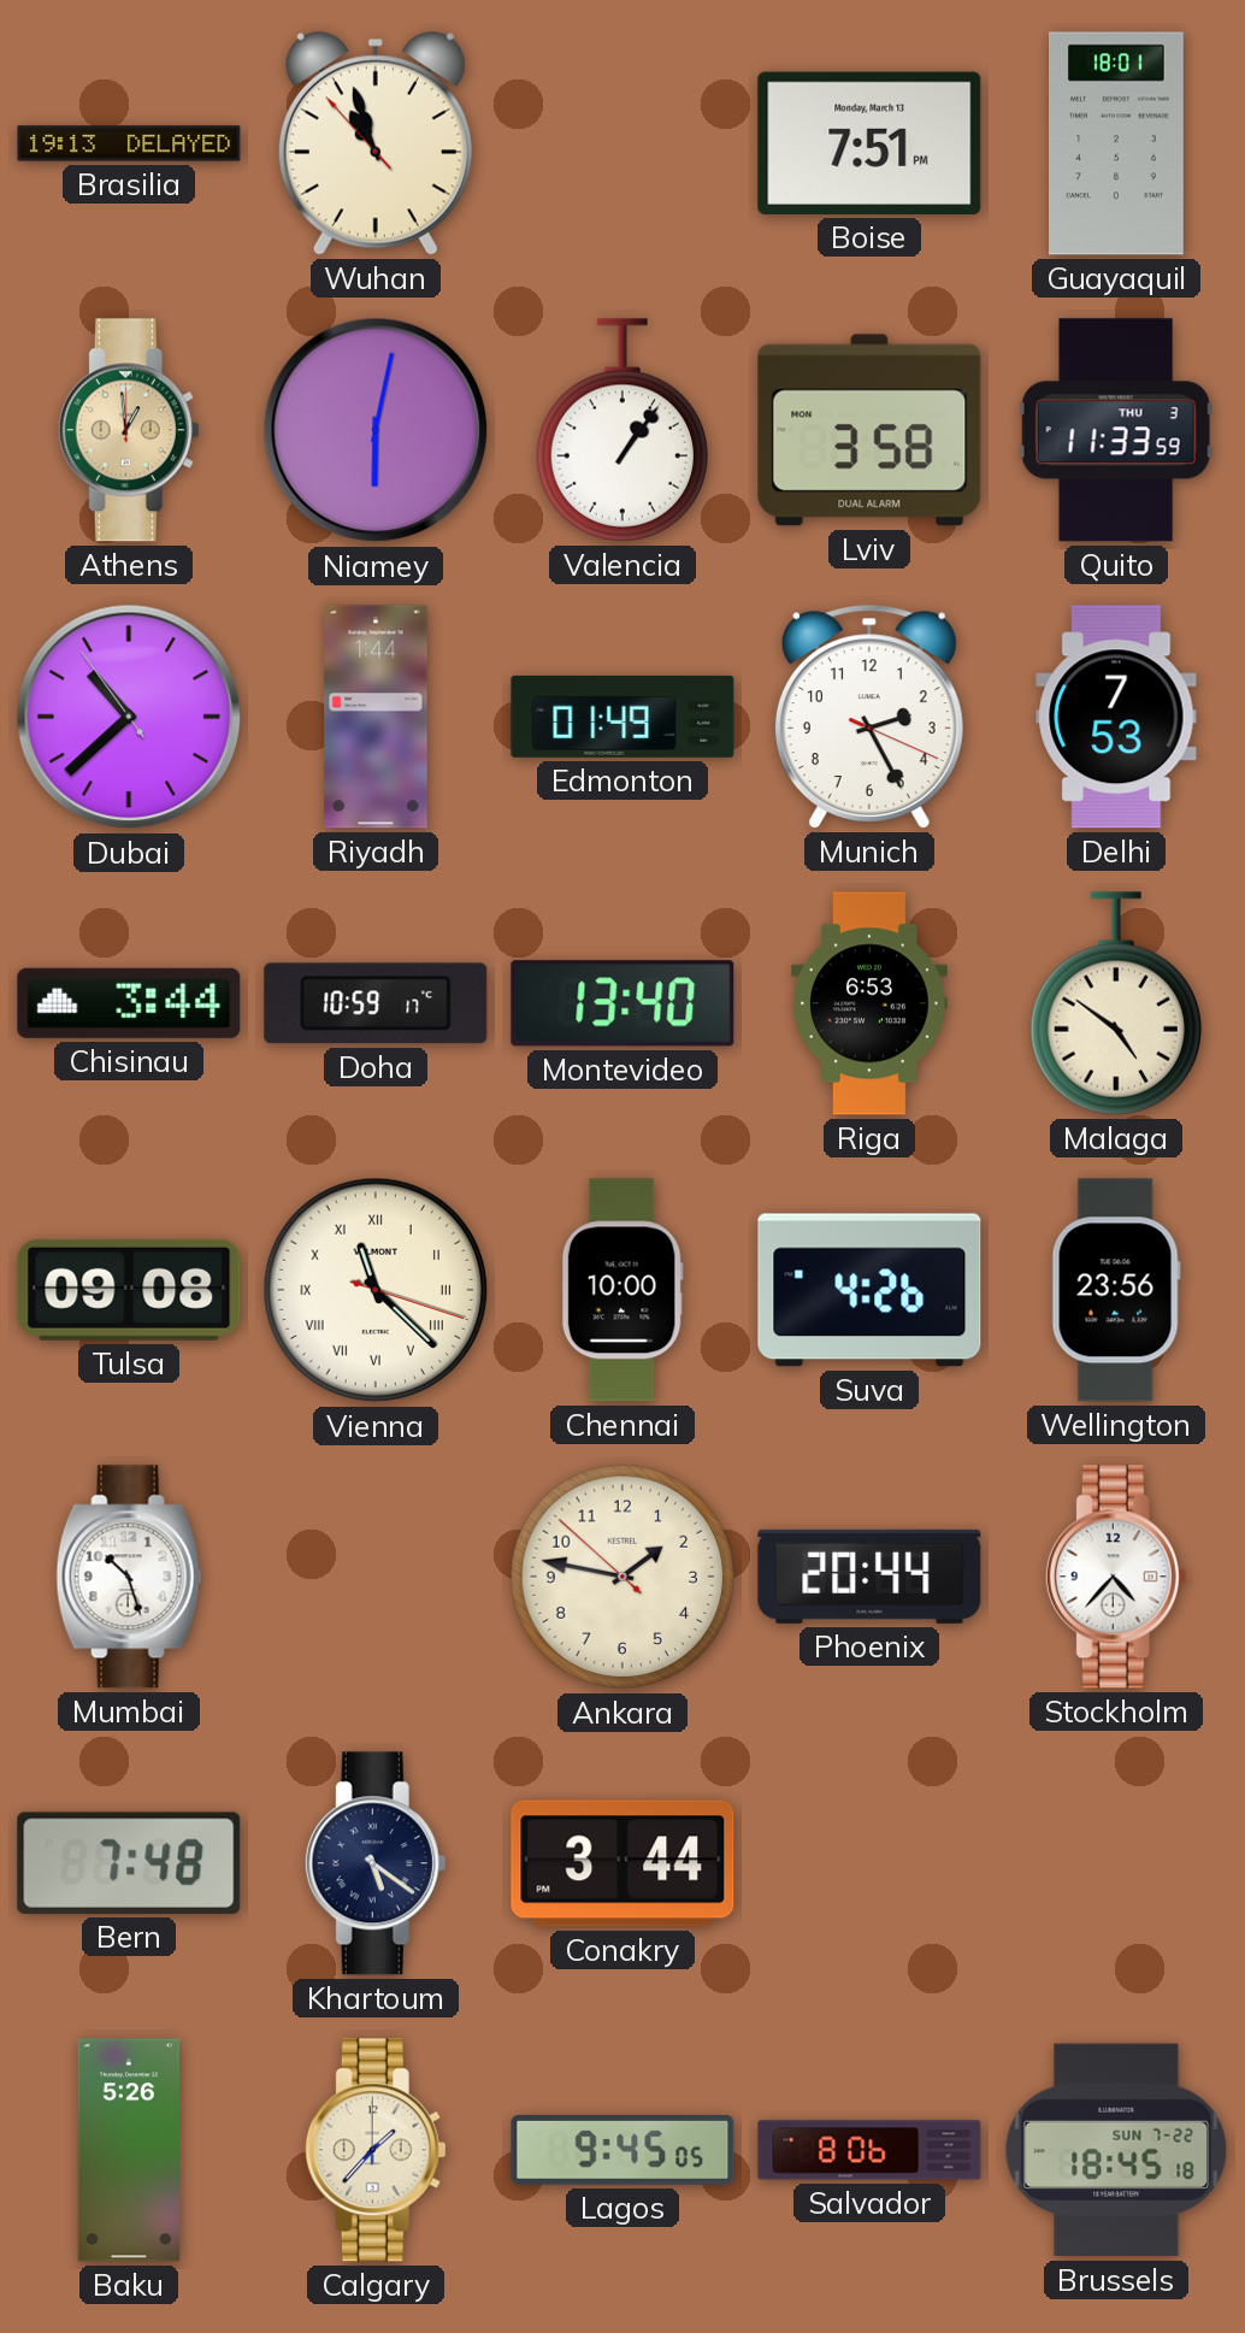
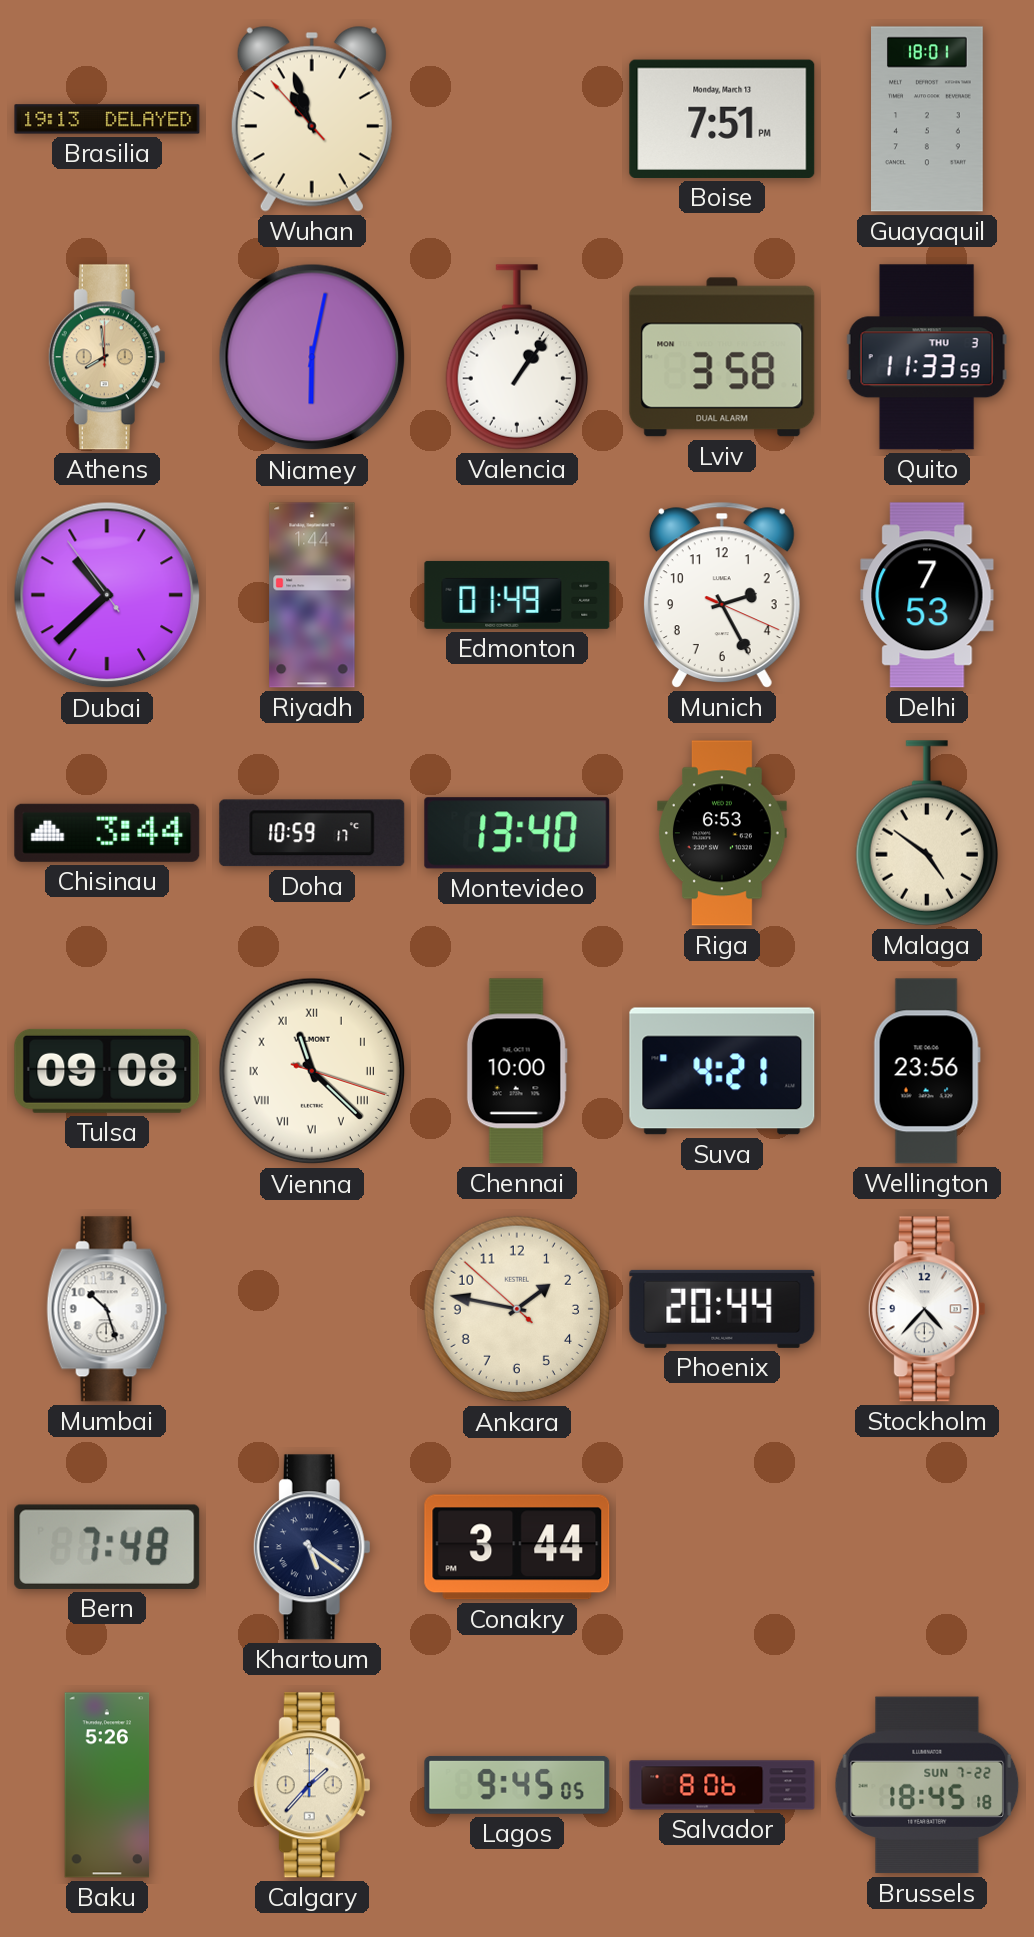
Athens: 12:59 -> 7:59 (107, 357)
Suva: 4:26 -> 4:21 (722, 1071)
